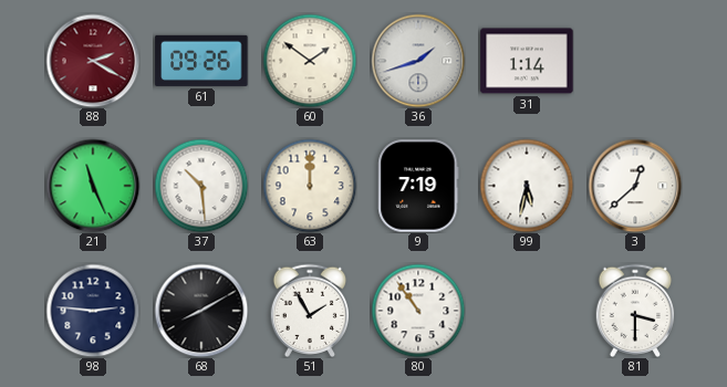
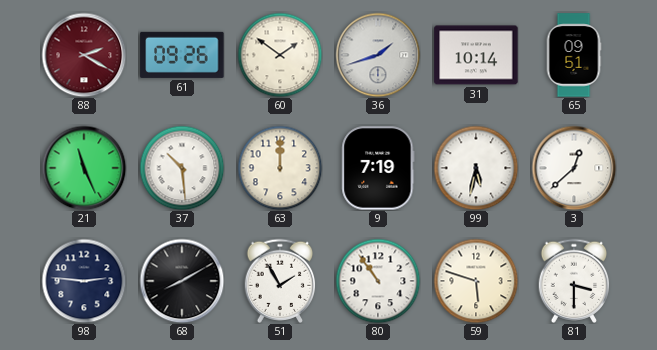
31: 1:14 -> 10:14 (476, 55)
65: none -> 09:51 (574, 55)
59: none -> 5:48 (476, 281)
